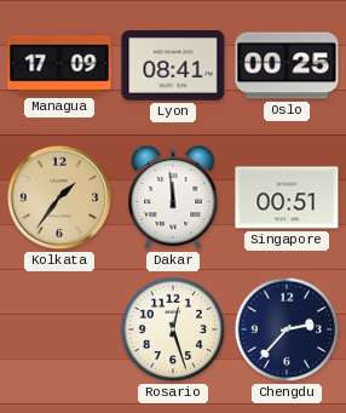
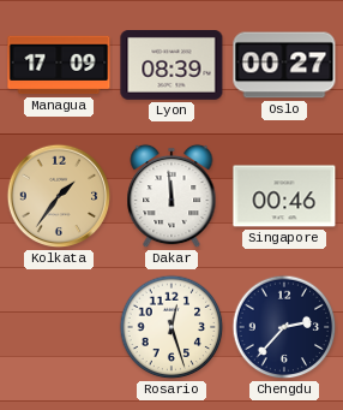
Lyon: 08:41 -> 08:39 (171, 66)
Oslo: 00:25 -> 00:27 (284, 65)
Singapore: 00:51 -> 00:46 (284, 196)
